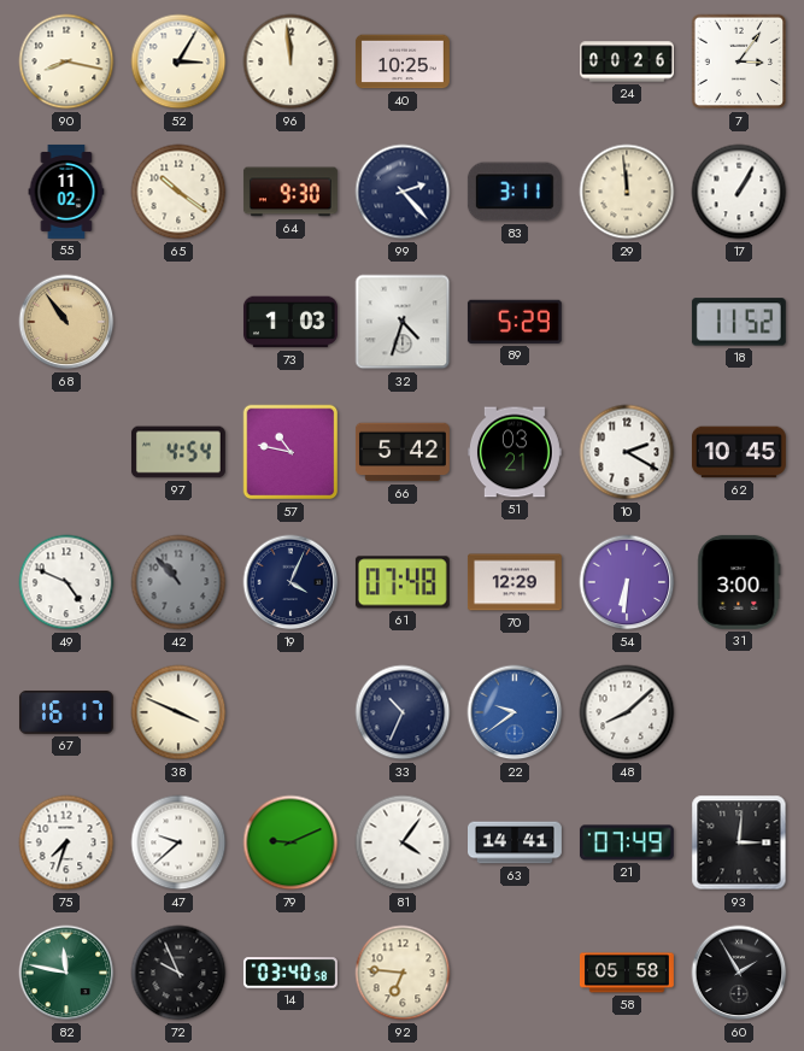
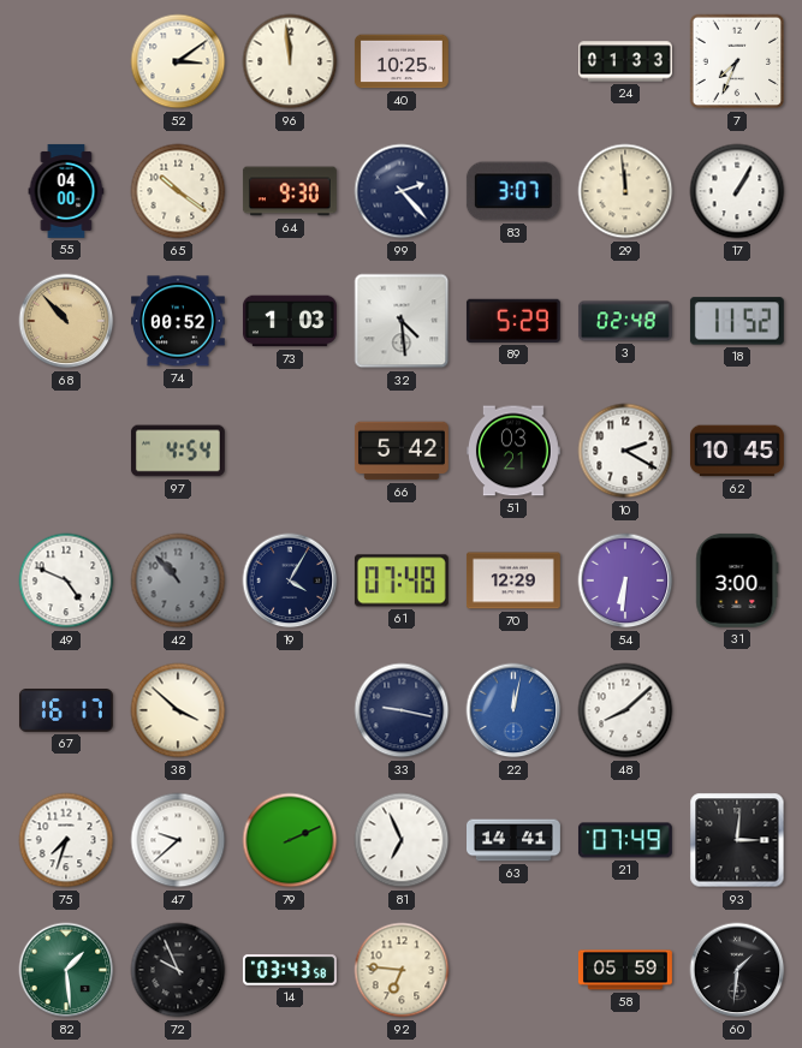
90: 8:17 -> none (66, 61)
52: 3:05 -> 3:09 (178, 61)
24: 00:26 -> 01:33 (626, 61)
7: 3:06 -> 7:34 (737, 61)
55: 11:02 -> 04:00 (66, 191)
83: 3:11 -> 3:07 (513, 191)
68: 10:54 -> 10:53 (66, 321)
74: none -> 00:52 (178, 321)
32: 4:33 -> 4:29 (402, 321)
3: none -> 02:48 (625, 321)
57: 10:47 -> none (291, 452)
19: 4:04 -> 4:05 (290, 580)
38: 3:49 -> 3:52 (178, 710)
33: 10:34 -> 9:17 (402, 710)
22: 9:39 -> 12:02 (513, 710)
79: 9:11 -> 2:11 (290, 840)
81: 4:06 -> 6:56 (402, 840)
82: 11:47 -> 1:29 (66, 970)
14: 03:40 -> 03:43 (290, 970)
58: 05:58 -> 05:59 (625, 970)
60: 1:55 -> 1:31 (737, 970)
